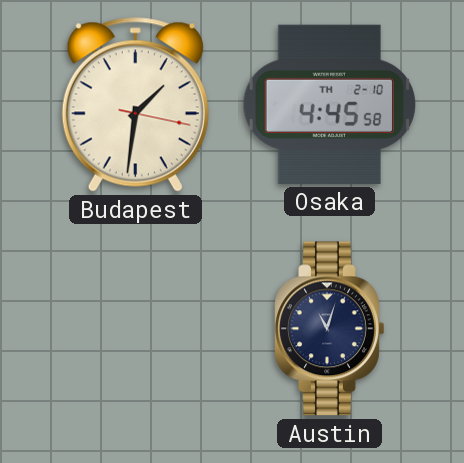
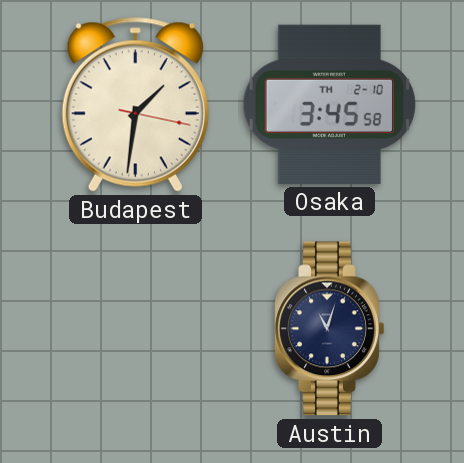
Osaka: 4:45 -> 3:45 (329, 104)
